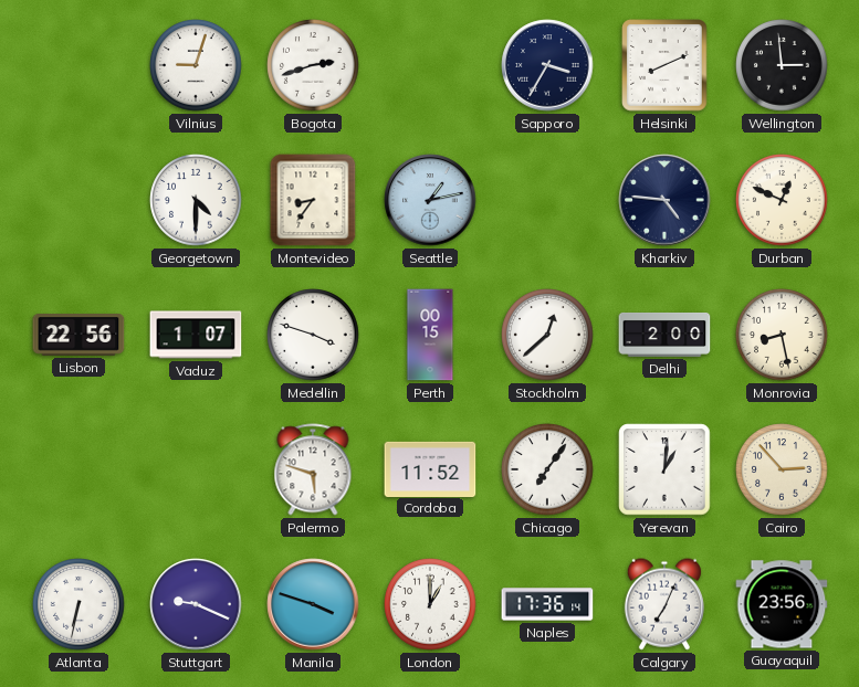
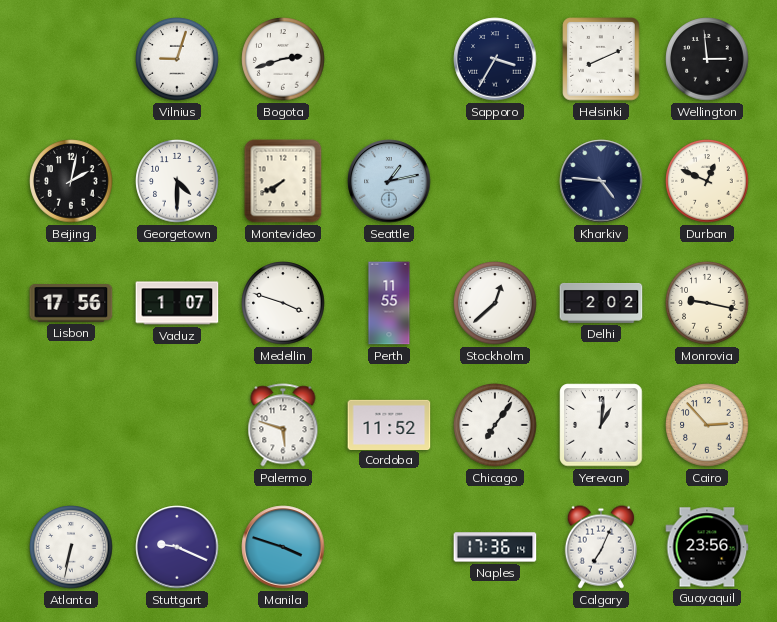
Beijing: none -> 2:02 (71, 181)
Montevideo: 8:36 -> 7:40 (283, 181)
Lisbon: 22:56 -> 17:56 (71, 304)
Perth: 00:15 -> 11:55 (389, 303)
Delhi: 2:00 -> 2:02 (601, 303)
Monrovia: 8:28 -> 9:17 (707, 303)
London: 1:00 -> none (430, 604)
